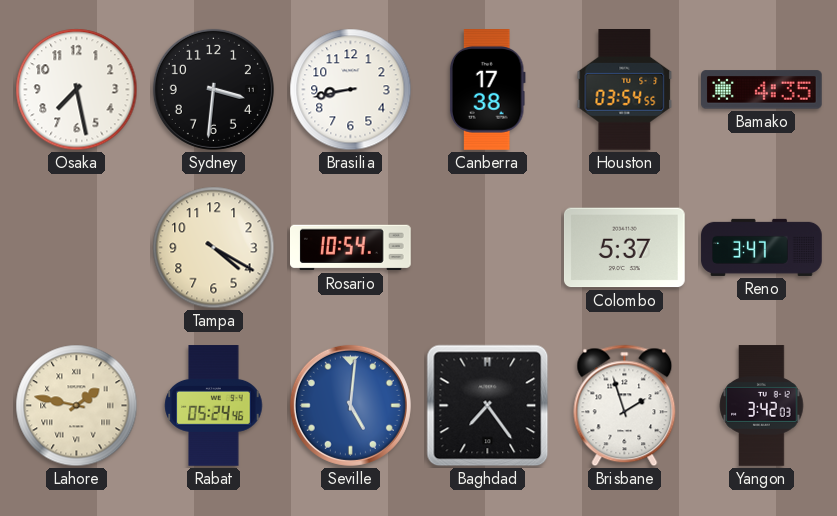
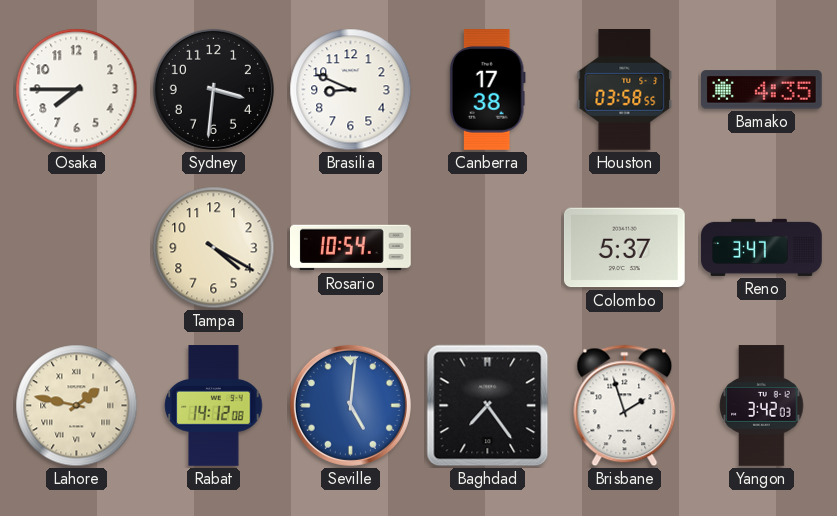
Osaka: 7:28 -> 7:45 (77, 90)
Brasilia: 8:43 -> 8:49 (351, 90)
Houston: 03:54 -> 03:58 (625, 90)
Rabat: 05:24 -> 14:12 (214, 406)
